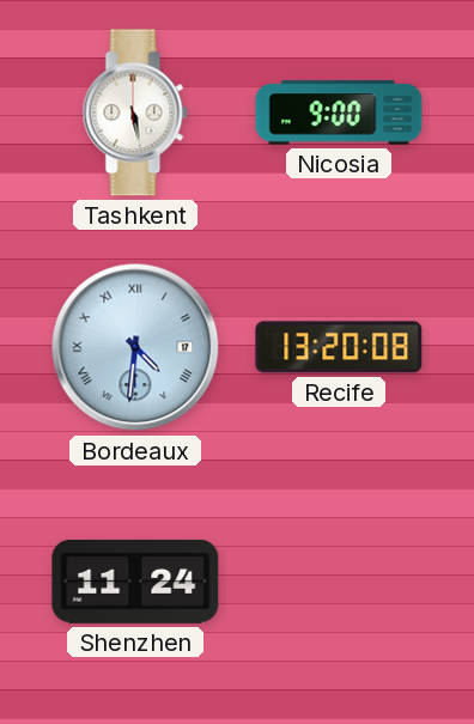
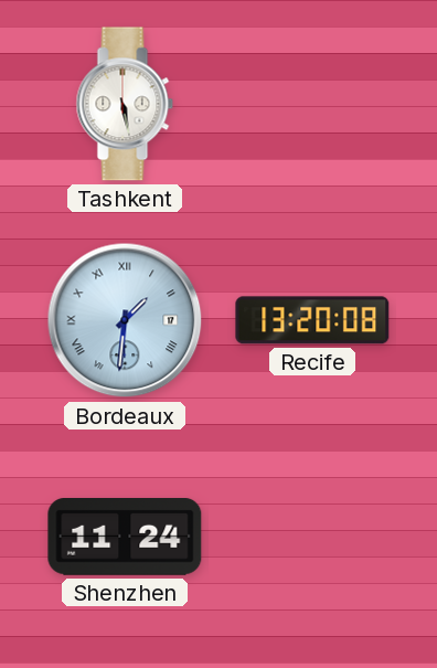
Nicosia: 9:00 -> none (339, 112)
Bordeaux: 4:31 -> 1:31 (125, 320)
